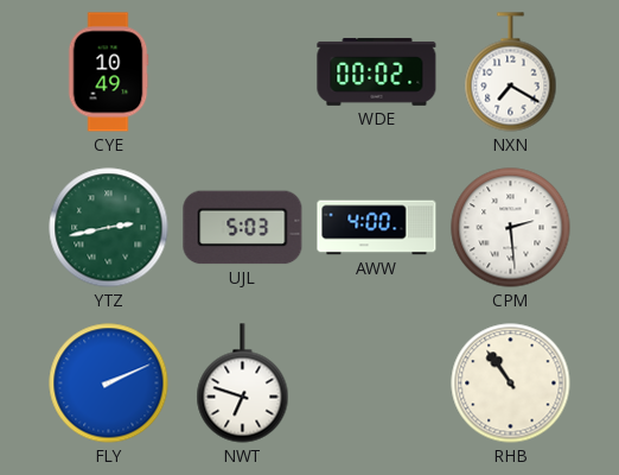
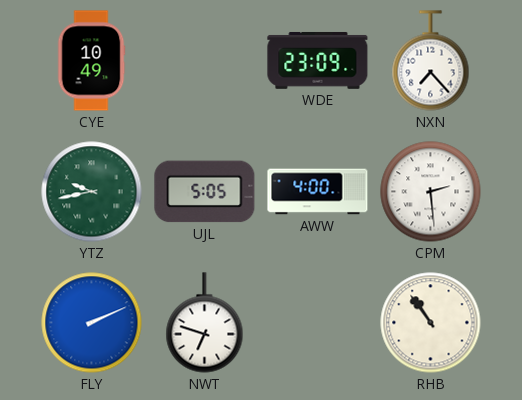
WDE: 00:02 -> 23:09 (318, 60)
NXN: 7:20 -> 7:23 (431, 61)
YTZ: 2:43 -> 9:43 (92, 192)
UJL: 5:03 -> 5:05 (205, 192)
